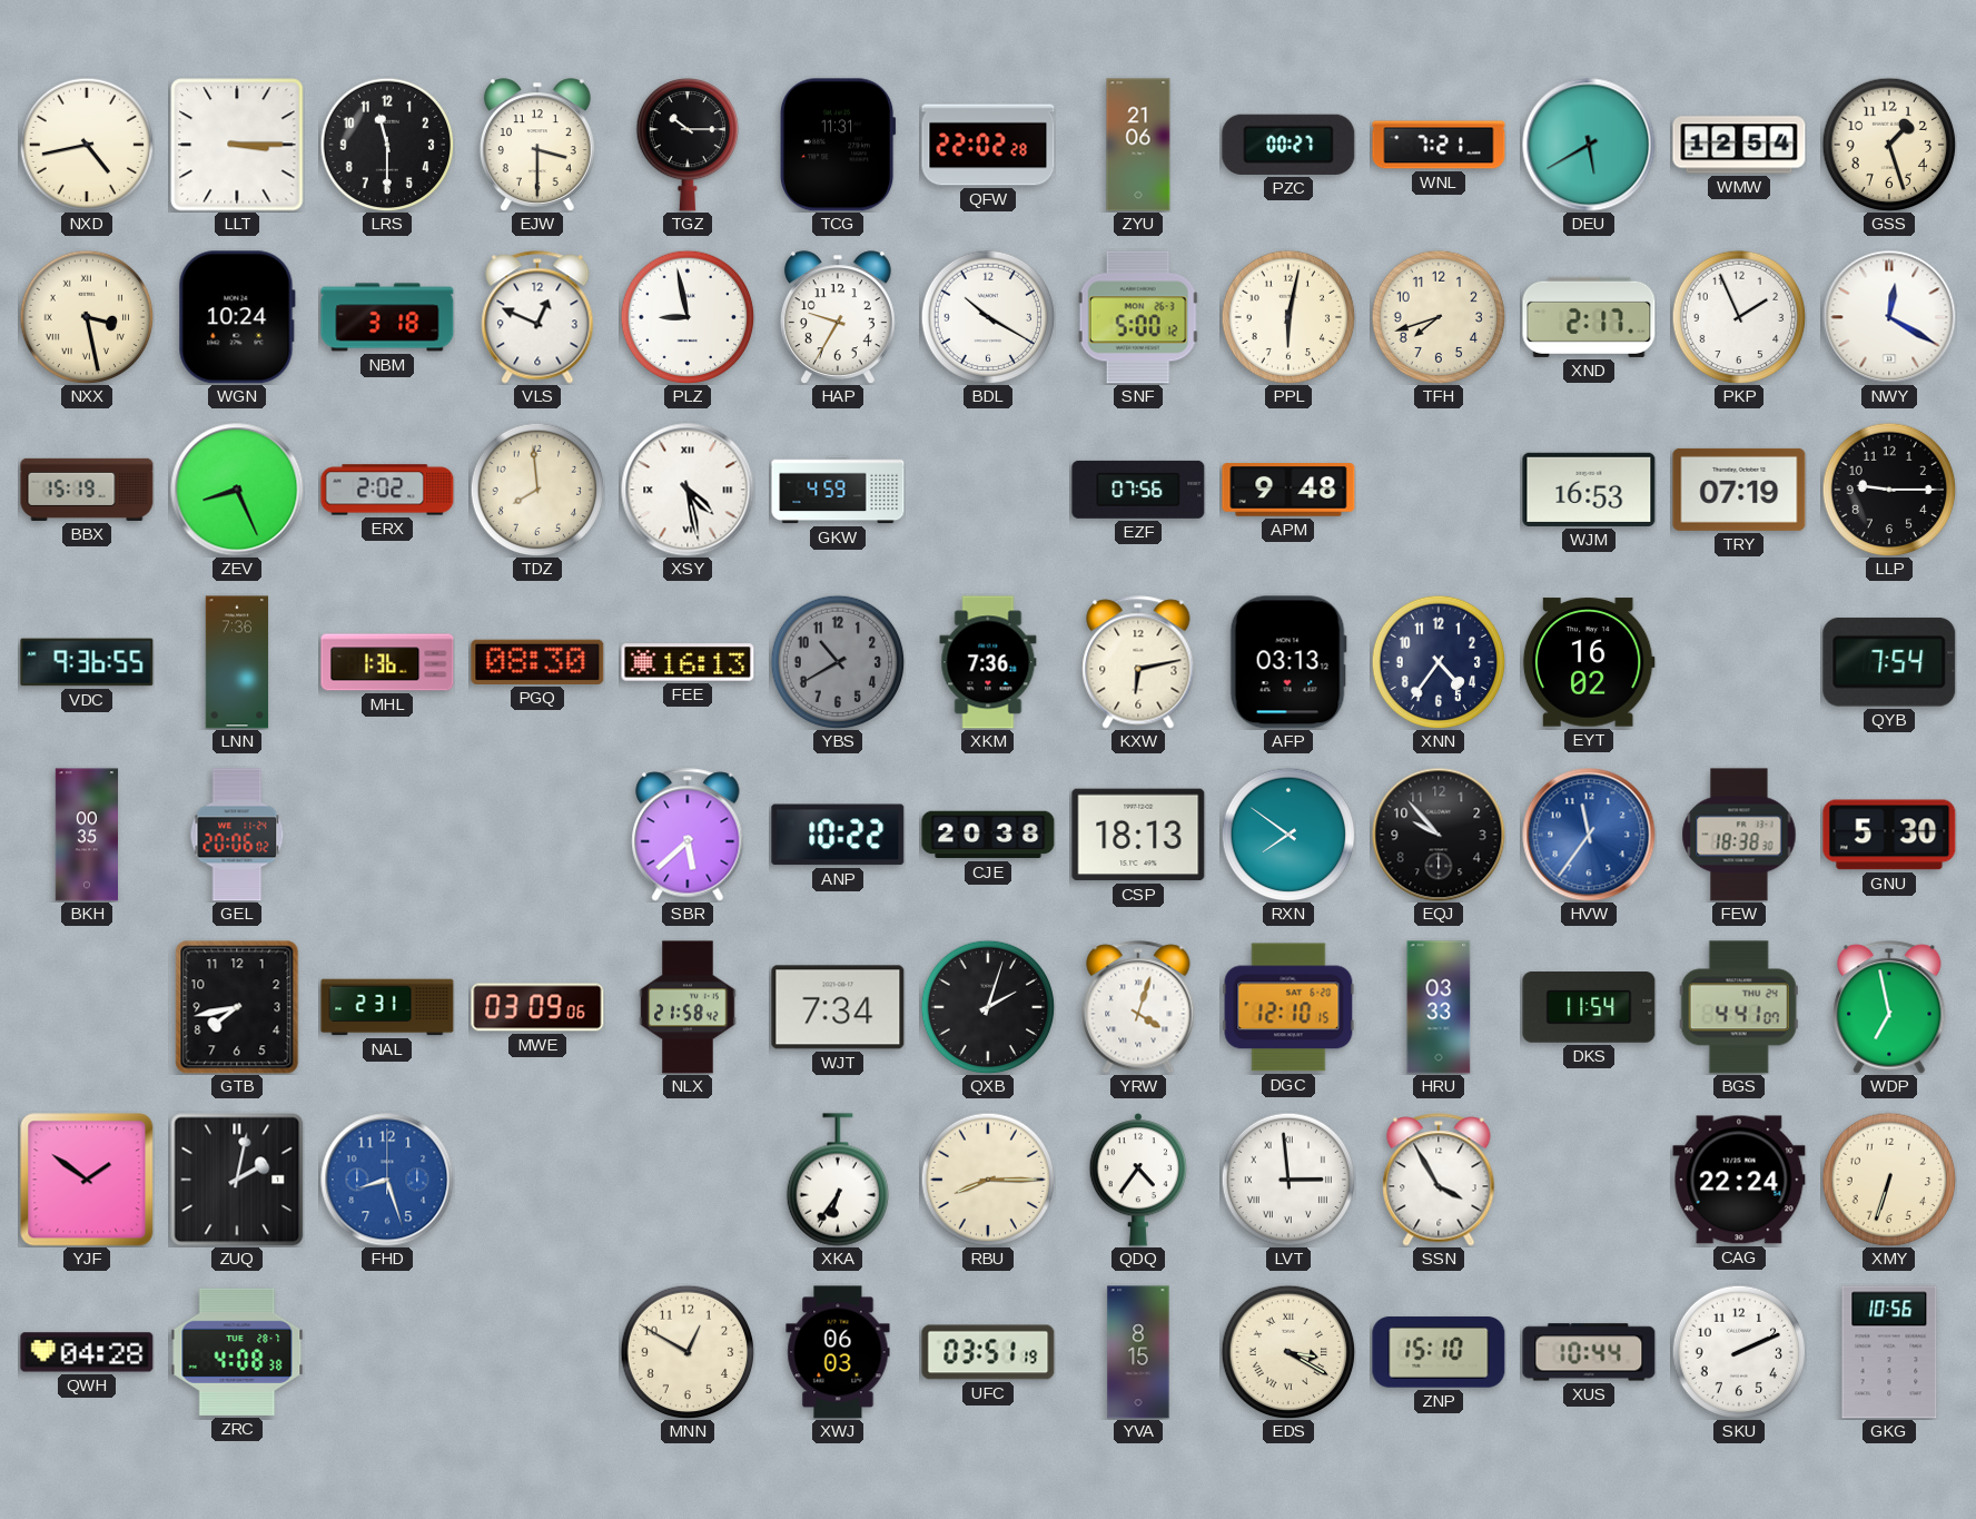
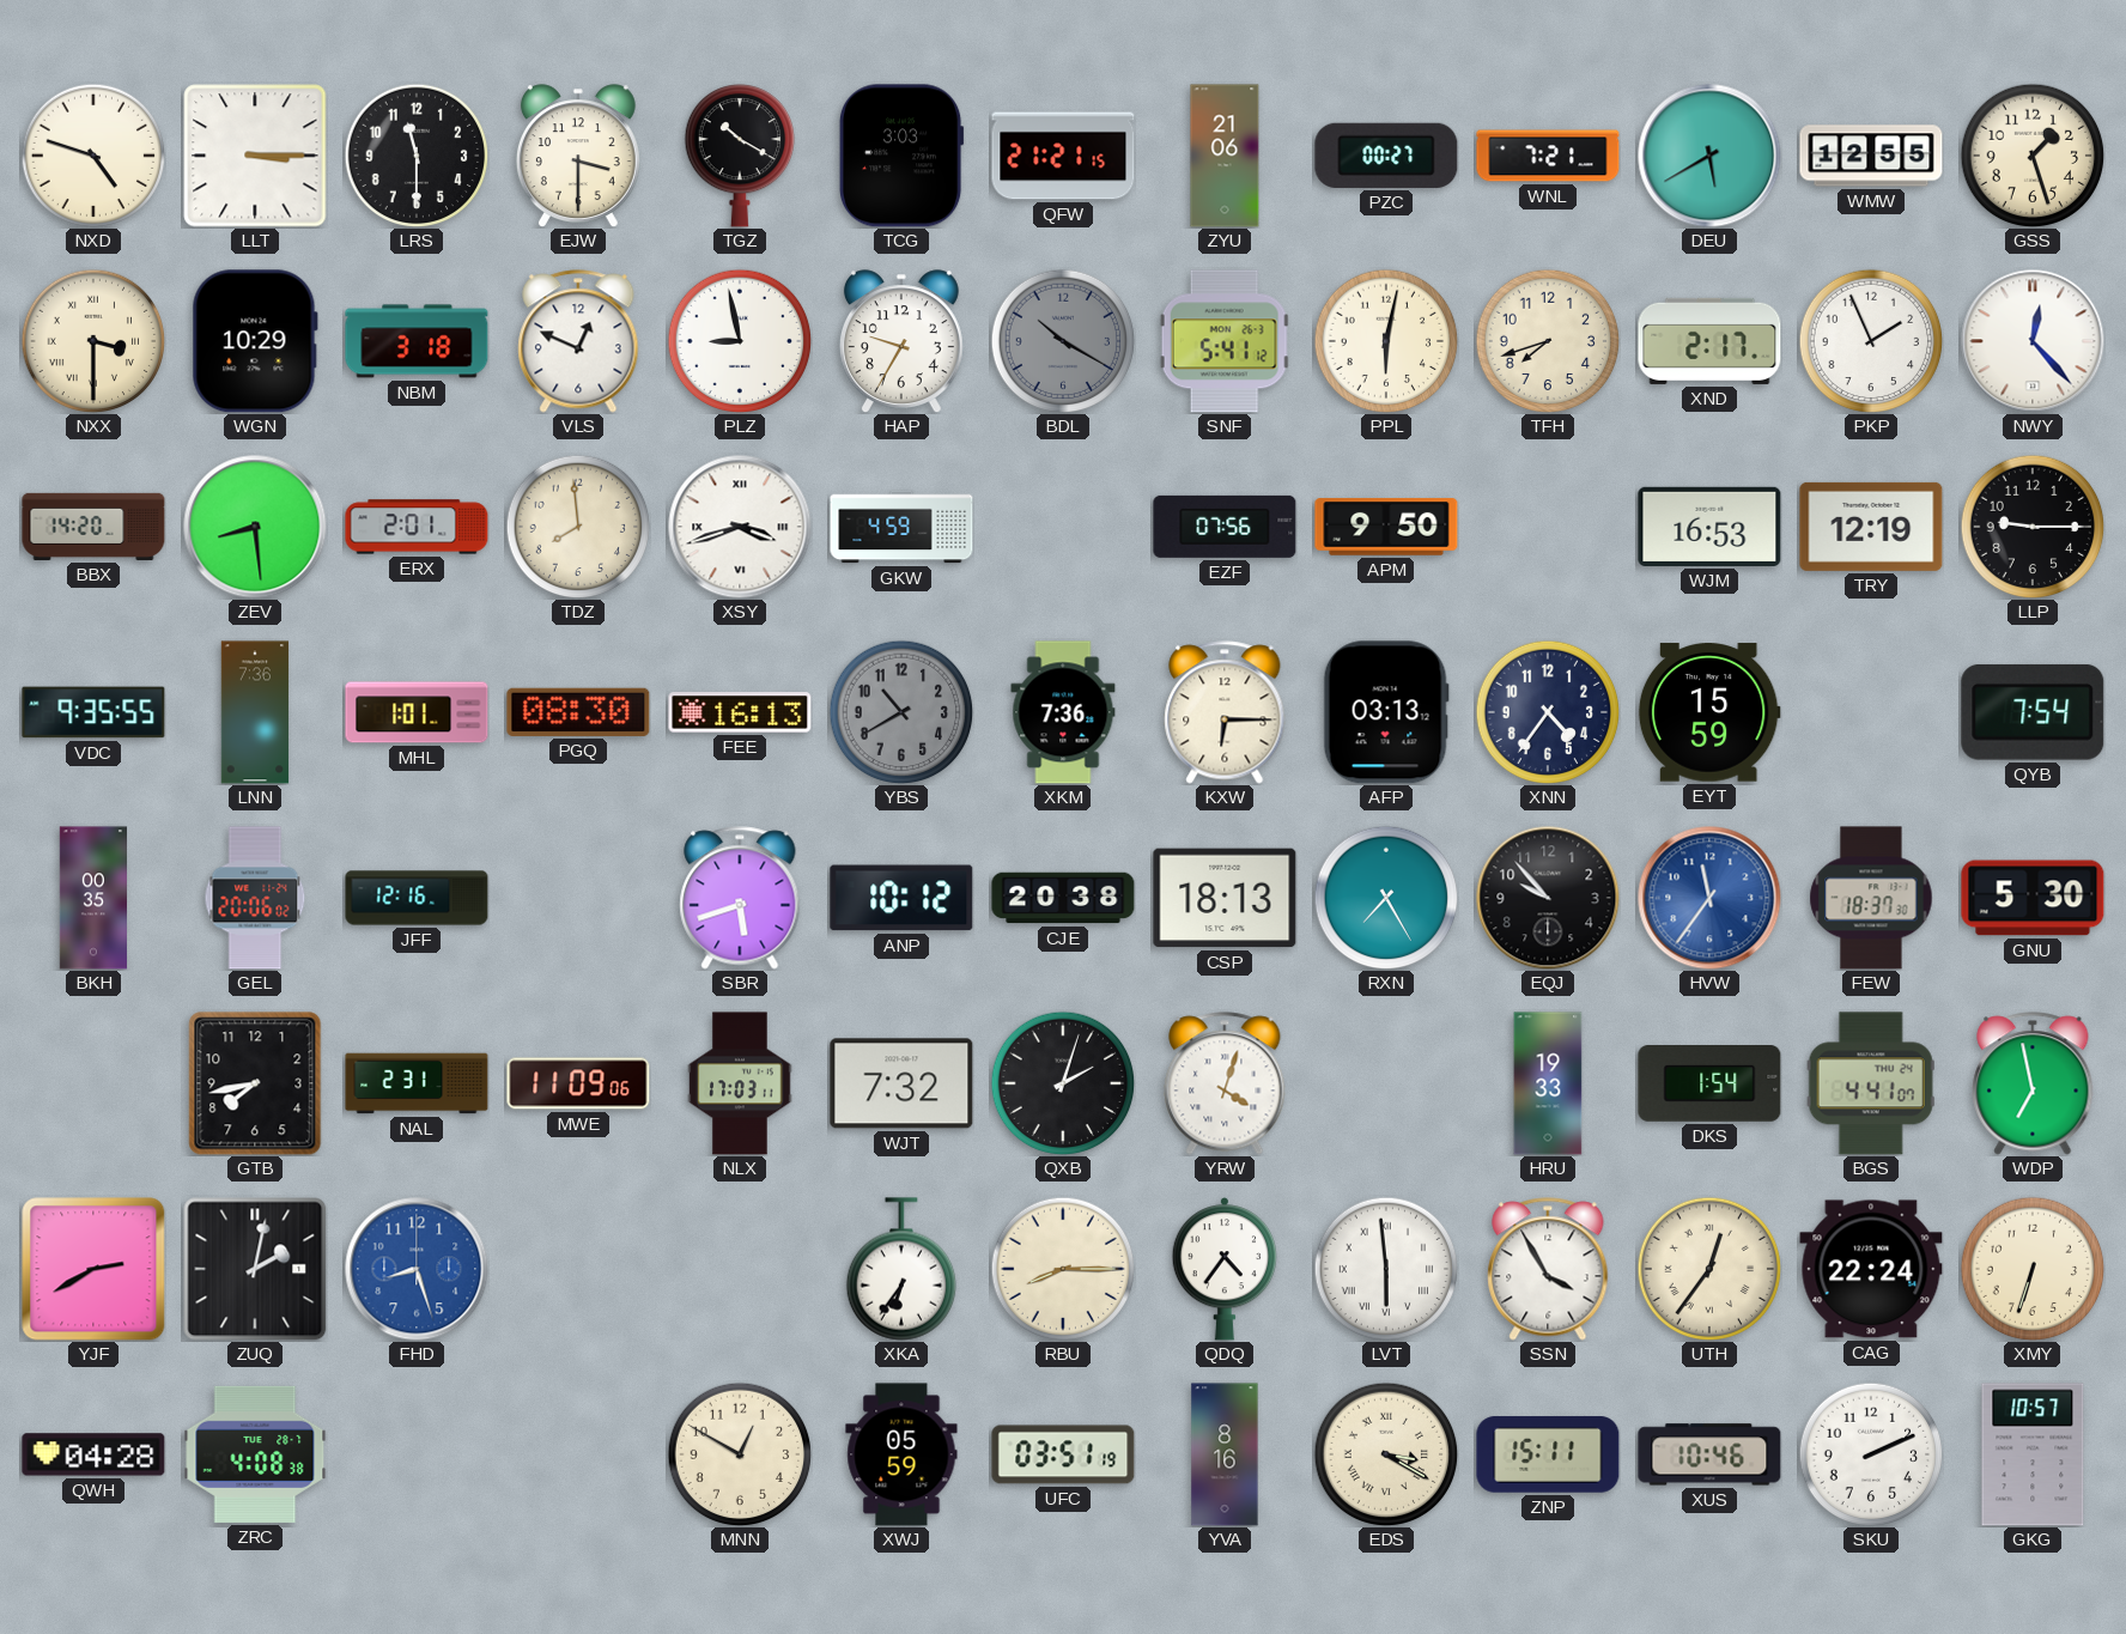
NXD: 4:43 -> 4:48 (93, 156)
TGZ: 10:15 -> 10:20 (739, 156)
TCG: 11:31 -> 3:03 (901, 156)
QFW: 22:02 -> 21:21 (1063, 156)
WMW: 12:54 -> 12:55 (1871, 156)
NXX: 3:28 -> 3:30 (93, 341)
WGN: 10:24 -> 10:29 (255, 341)
BDL dial: white -> grey (1063, 341)
SNF: 5:00 -> 5:41 (1225, 341)
NWY: 12:20 -> 12:23 (2033, 341)
BBX: 15:19 -> 14:20 (93, 527)
ZEV: 8:26 -> 8:29 (255, 527)
ERX: 2:02 -> 2:01 (417, 527)
XSY: 4:28 -> 3:42 (740, 527)
APM: 9:48 -> 9:50 (1386, 527)
TRY: 07:19 -> 12:19 (1871, 527)
VDC: 9:36 -> 9:35 (93, 712)
MHL: 1:36 -> 1:01 (417, 712)
KXW: 6:13 -> 6:15 (1225, 712)
EYT: 16:02 -> 15:59 (1709, 712)
JFF: none -> 12:16 (417, 898)
SBR: 5:38 -> 5:42 (740, 898)
ANP: 10:22 -> 10:12 (901, 898)
RXN: 7:51 -> 7:25 (1386, 898)
FEW: 18:38 -> 18:37 (1871, 898)
MWE: 03:09 -> 11:09 (578, 1083)
NLX: 21:58 -> 17:03 (740, 1083)
WJT: 7:34 -> 7:32 (901, 1083)
DGC: 12:10 -> none (1288, 1007)
HRU: 03:33 -> 19:33 (1548, 1083)
DKS: 11:54 -> 1:54 (1709, 1085)
YJF: 1:51 -> 2:40 (93, 1269)
LVT: 2:59 -> 5:59 (1386, 1269)
UTH: none -> 12:36 (1709, 1269)
XWJ: 06:03 -> 05:59 (901, 1454)
YVA: 8:15 -> 8:16 (1225, 1454)
ZNP: 15:10 -> 15:11 (1548, 1454)
XUS: 10:44 -> 10:46 (1709, 1454)
GKG: 10:56 -> 10:57 (2033, 1454)
